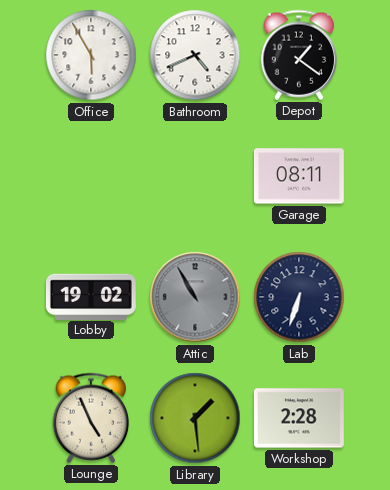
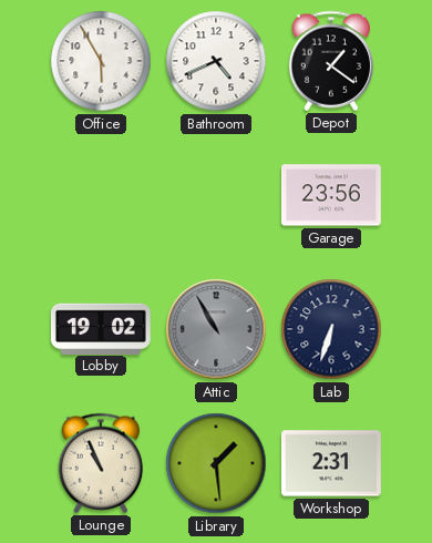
Garage: 08:11 -> 23:56 (331, 195)
Lounge: 4:56 -> 10:56 (101, 463)
Workshop: 2:28 -> 2:31 (331, 463)
